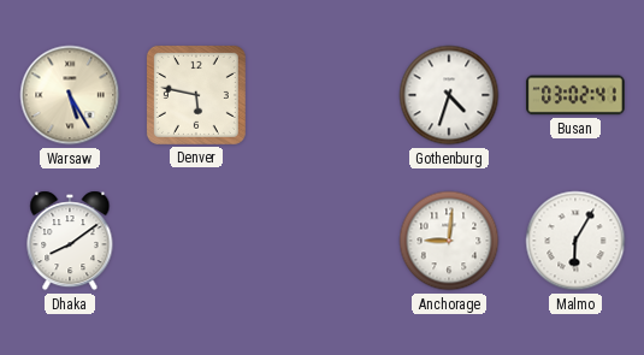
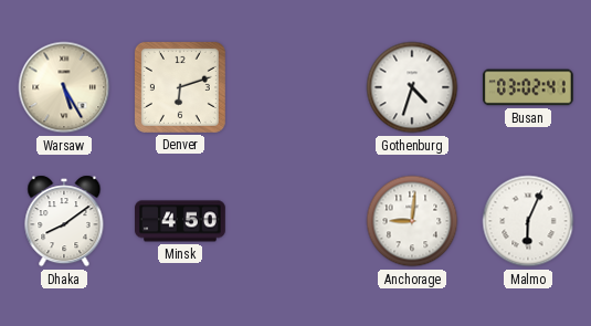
Denver: 5:47 -> 6:12 (180, 87)
Minsk: none -> 4:50 (180, 221)
Malmo: 6:05 -> 6:04 (528, 221)
